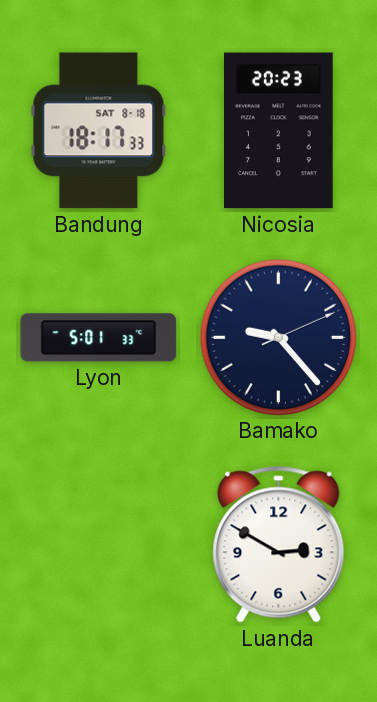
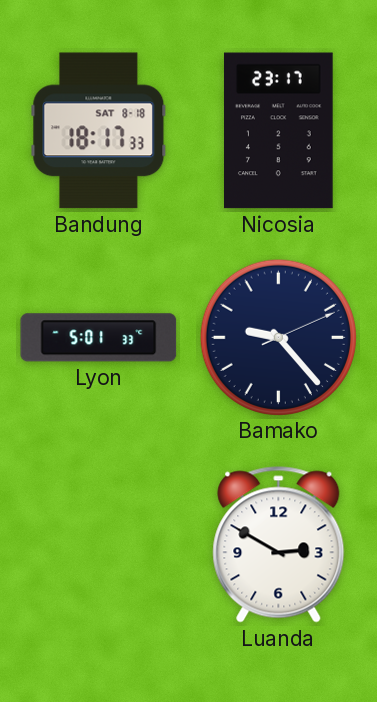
Nicosia: 20:23 -> 23:17 (279, 131)
